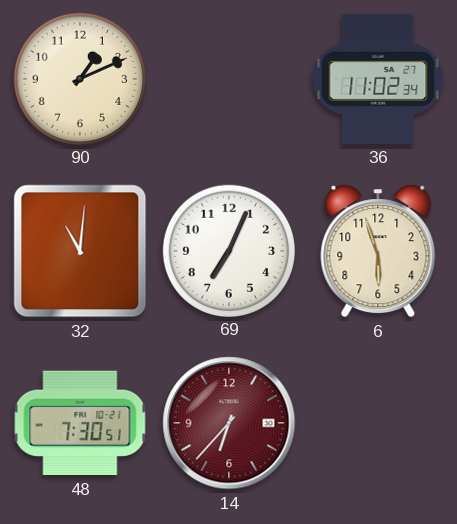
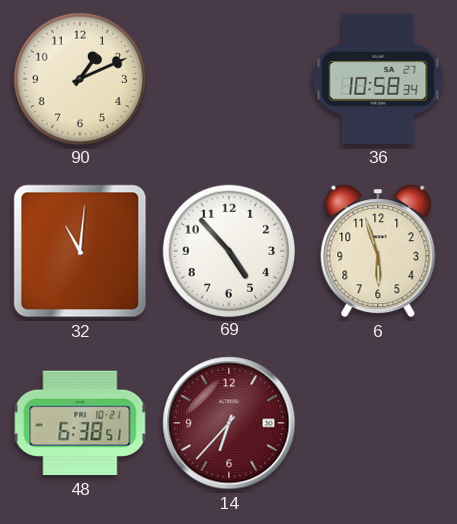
36: 11:02 -> 10:58 (378, 79)
69: 7:04 -> 4:53 (228, 250)
48: 7:30 -> 6:38 (80, 423)
